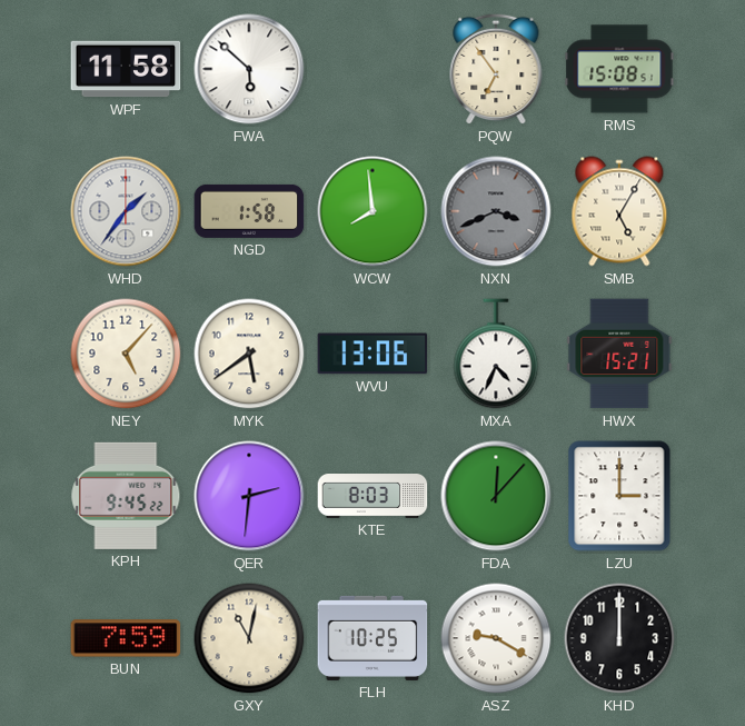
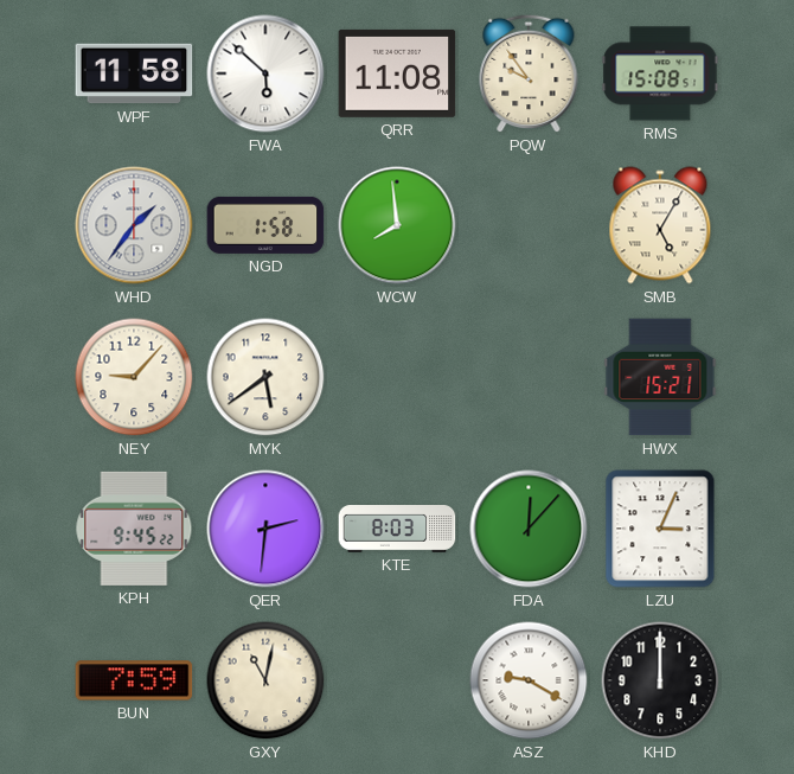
QRR: none -> 11:08 (397, 73)
PQW: 6:54 -> 9:54 (529, 73)
NXN: 3:41 -> none (496, 211)
NEY: 5:07 -> 9:07 (134, 377)
WVU: 13:06 -> none (372, 354)
MXA: 4:34 -> none (496, 354)
LZU: 3:00 -> 3:04 (660, 529)
FLH: 10:25 -> none (372, 638)
